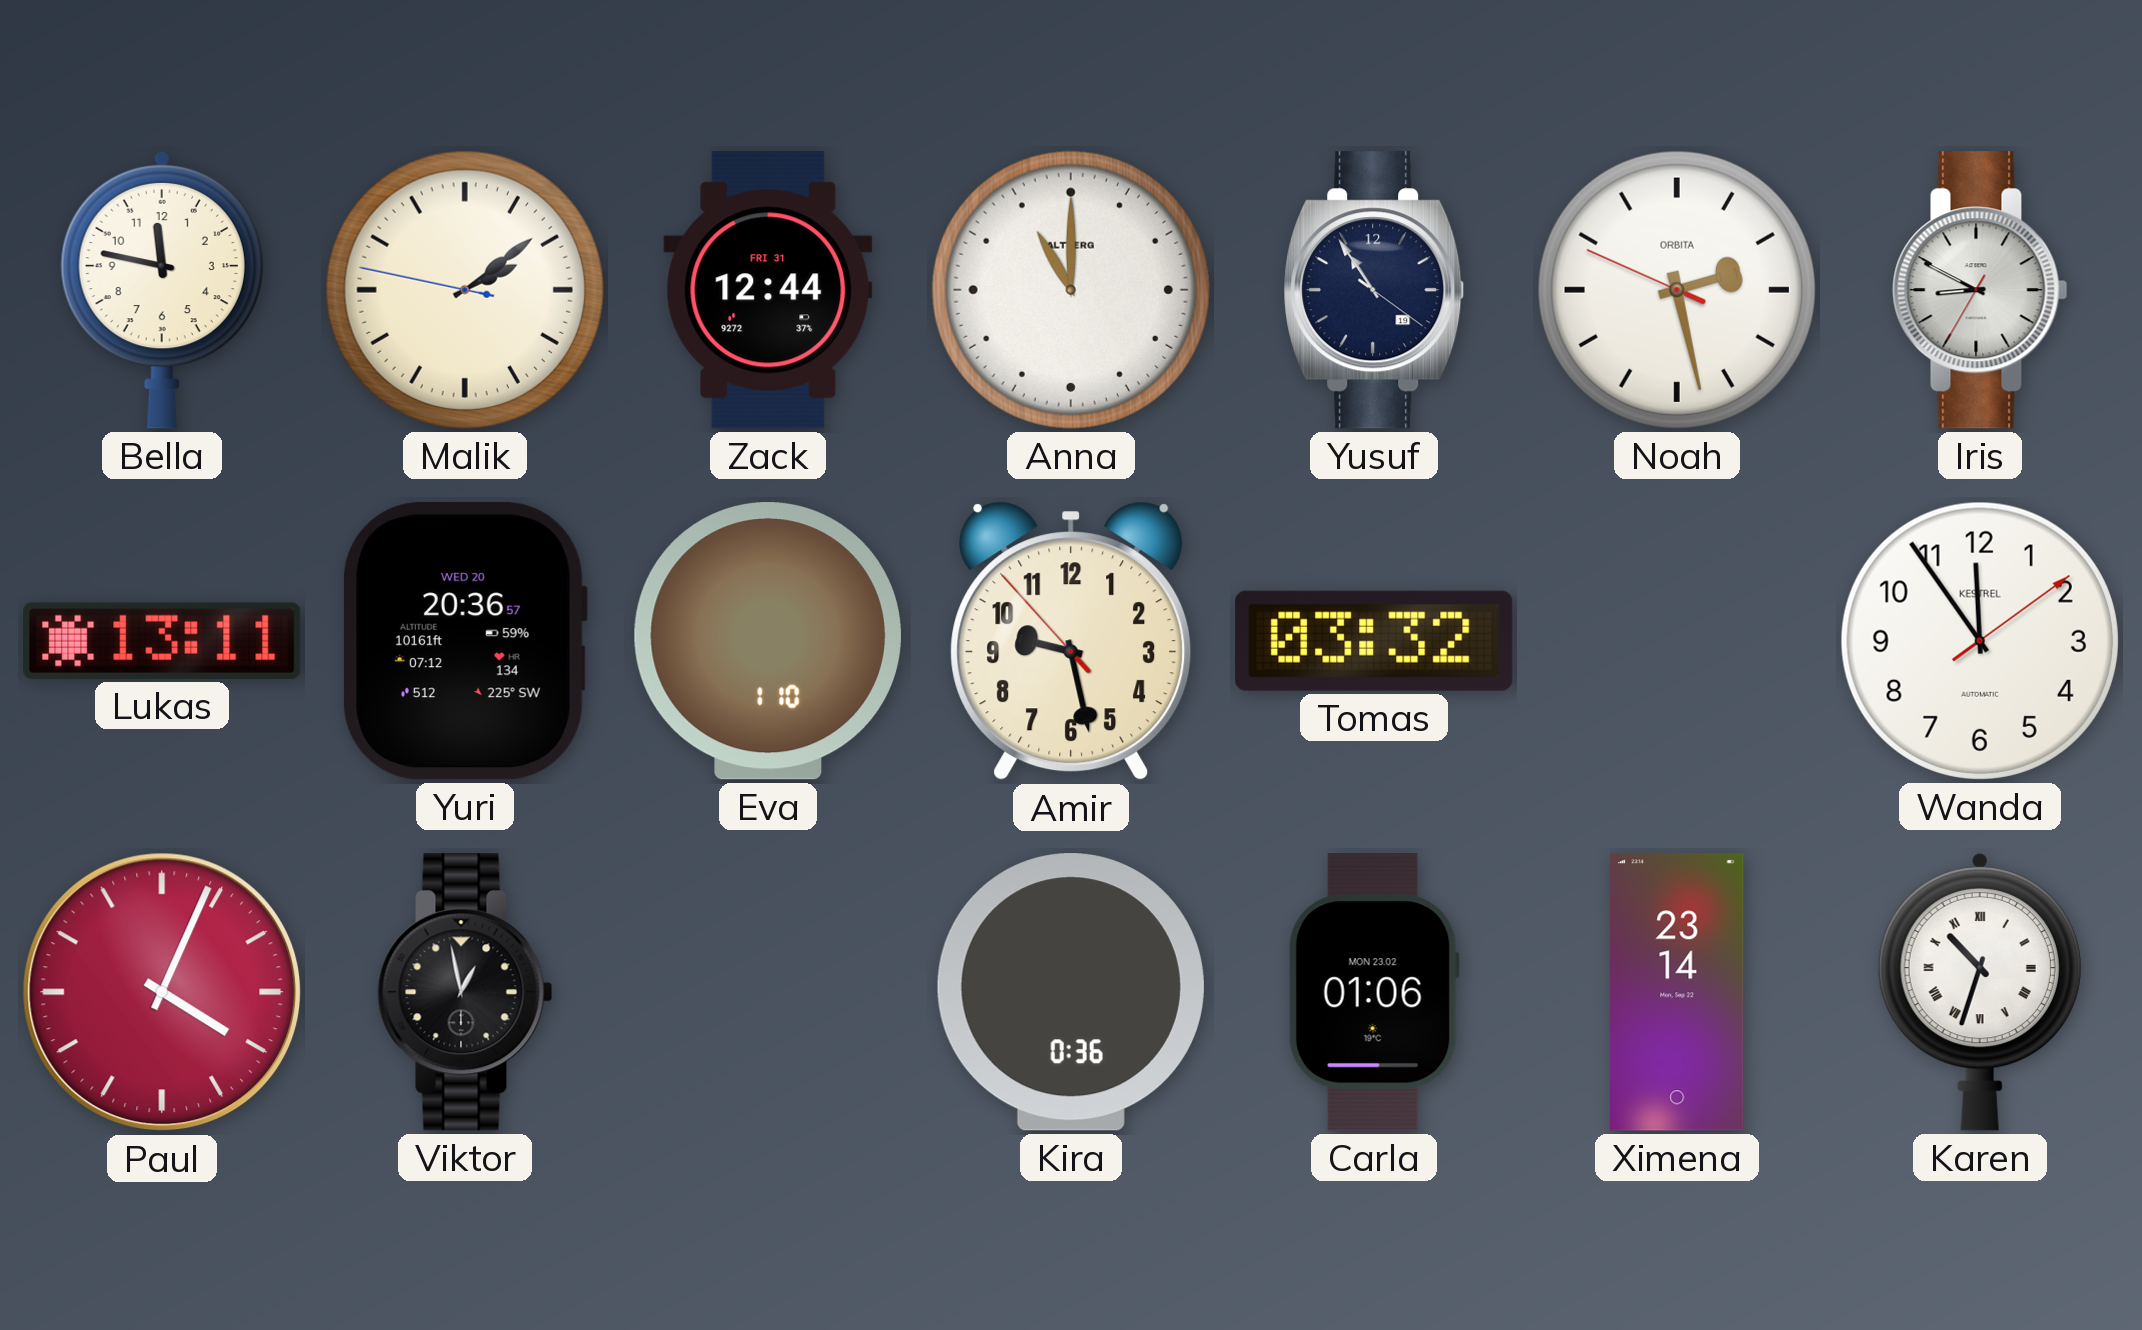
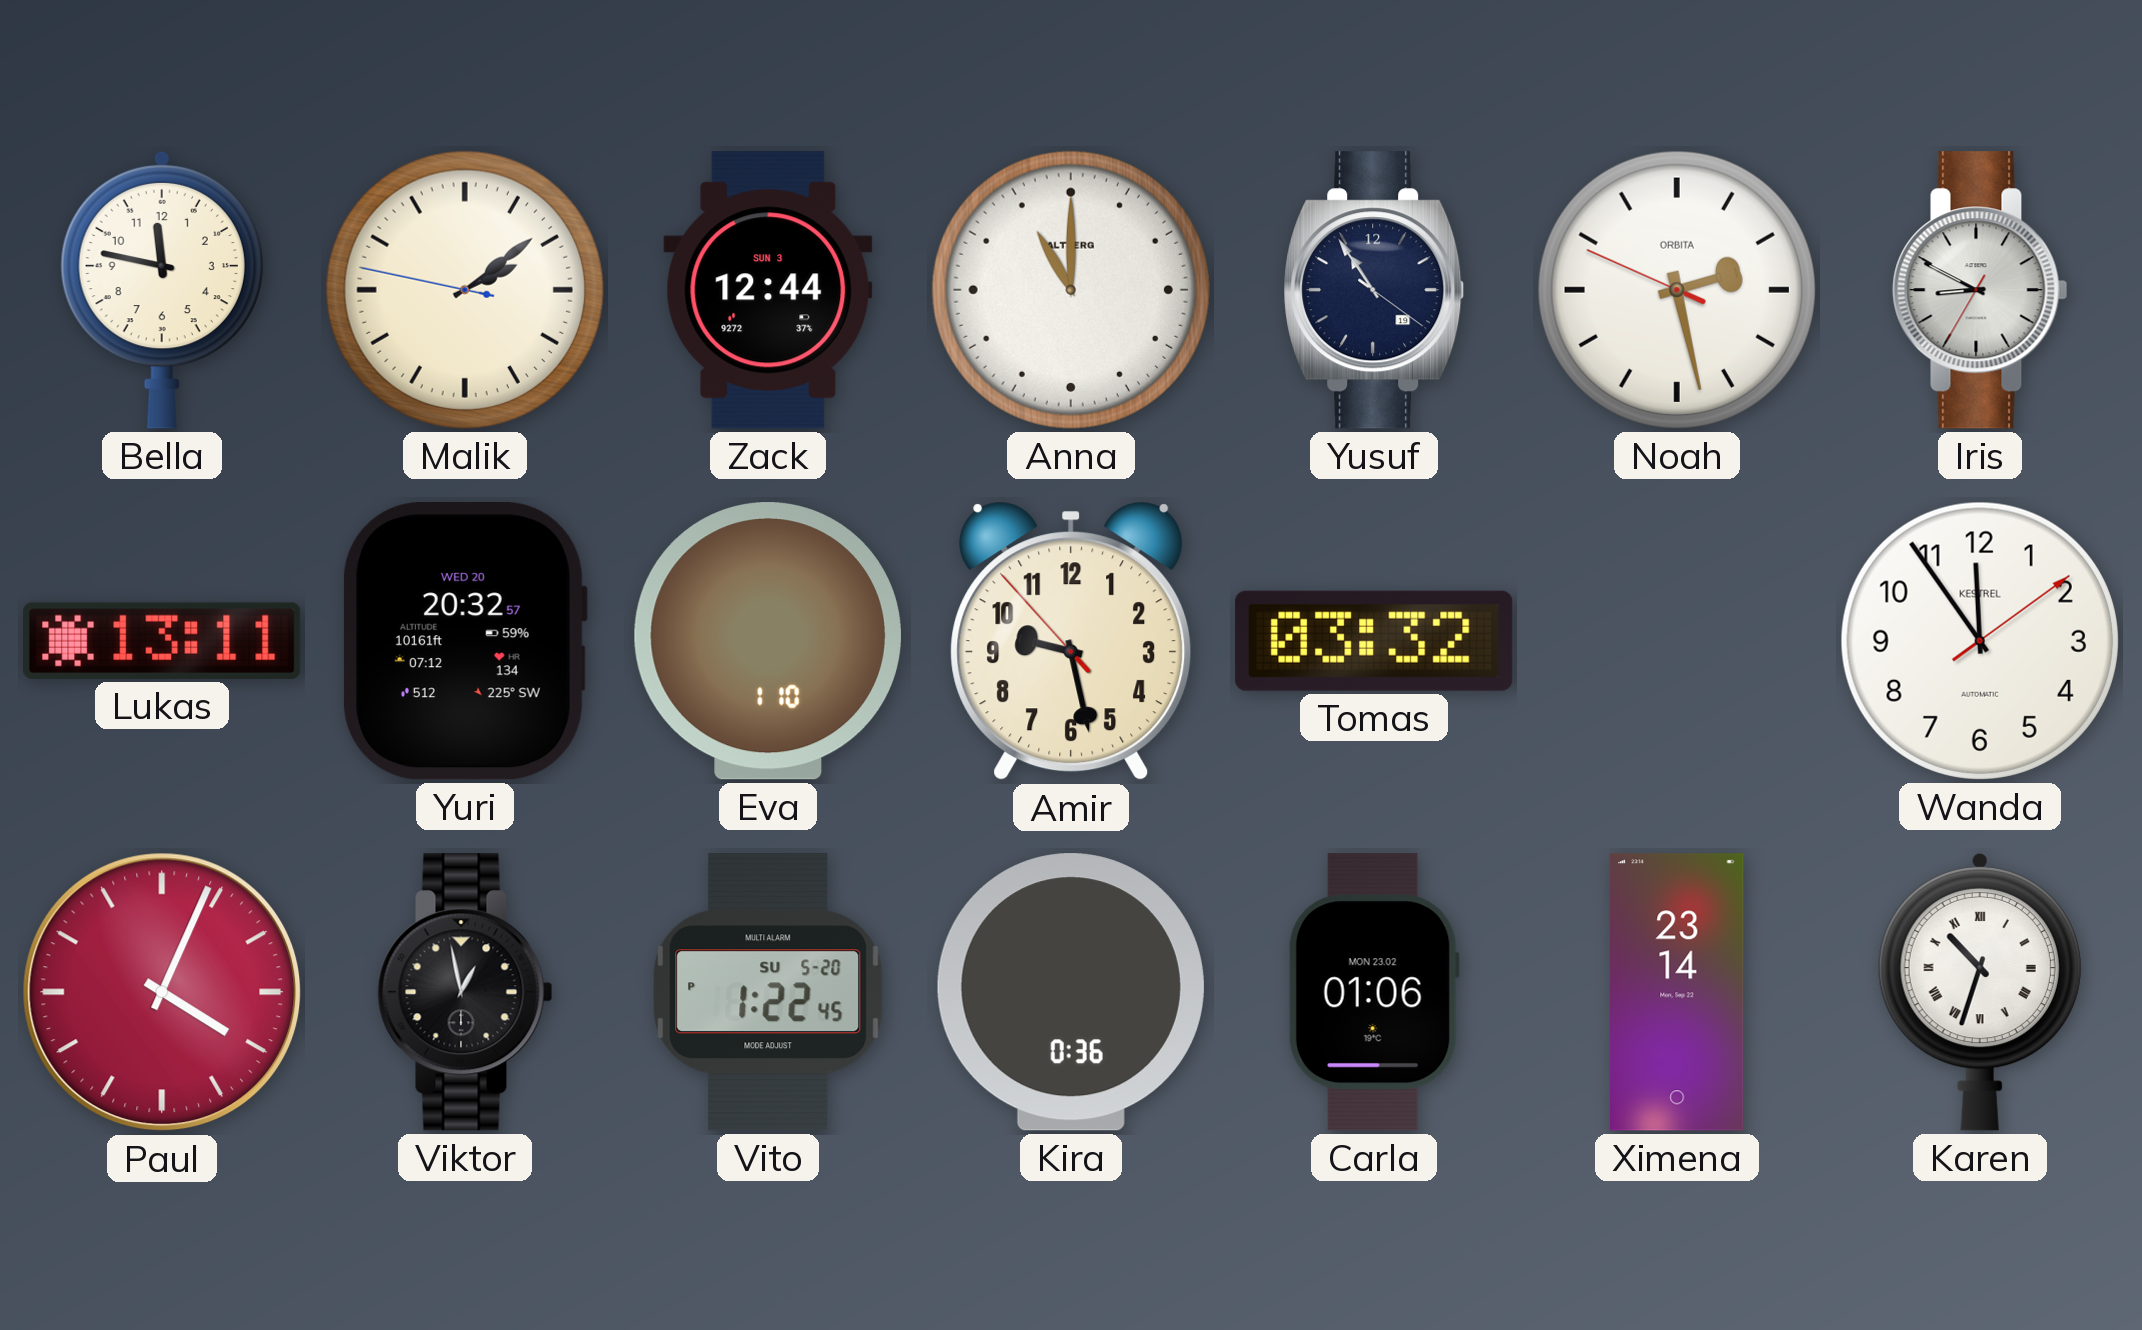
Zack date: FRI 31 -> SUN 3 (768, 290)
Yuri: 20:36 -> 20:32 (465, 641)
Vito: none -> 1:22 (768, 992)
